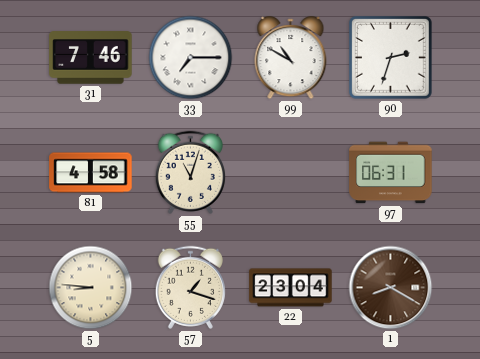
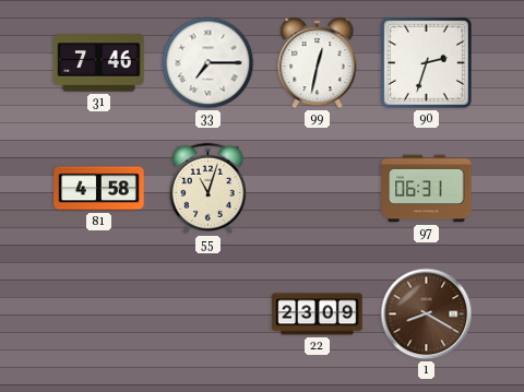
99: 10:50 -> 12:32 (318, 63)
5: 8:46 -> none (91, 288)
57: 1:18 -> none (190, 287)
22: 23:04 -> 23:09 (318, 314)
